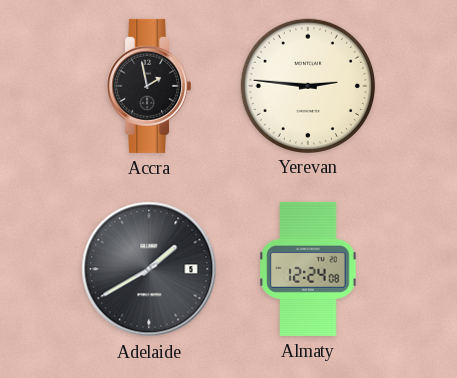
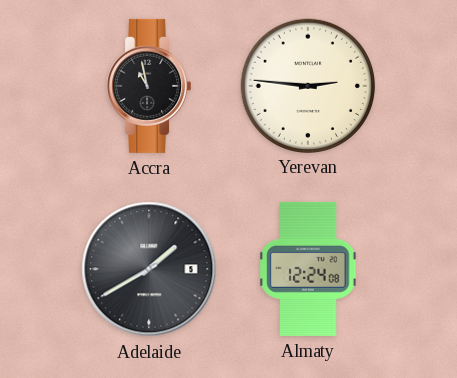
Accra: 1:58 -> 10:58 (148, 86)
